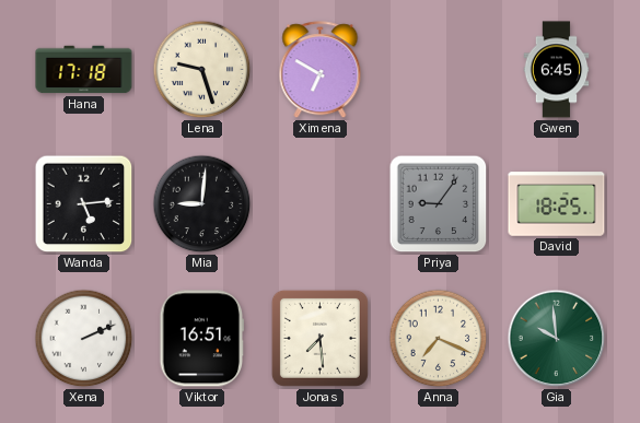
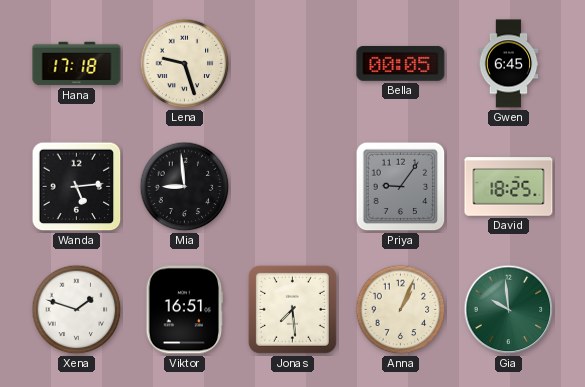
Ximena: 6:50 -> none (321, 70)
Bella: none -> 00:05 (401, 64)
Mia: 9:01 -> 8:59 (185, 187)
Xena: 2:11 -> 1:48 (77, 310)
Anna: 7:19 -> 1:04 (401, 310)
